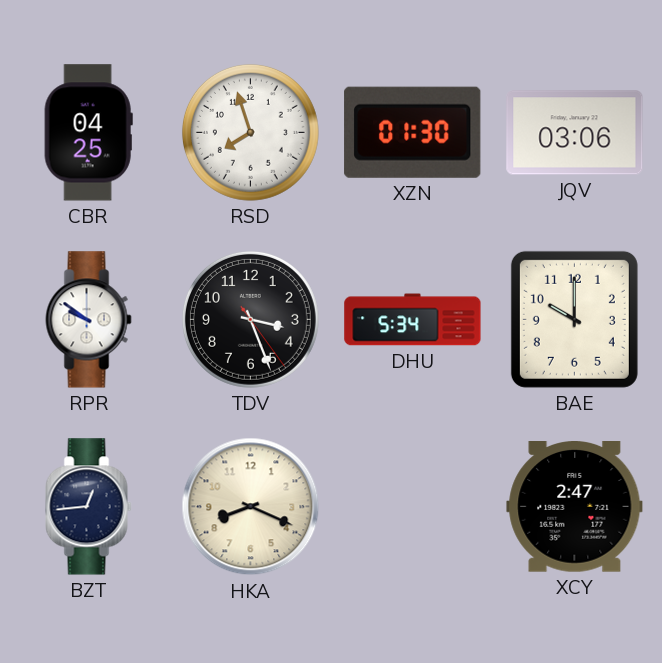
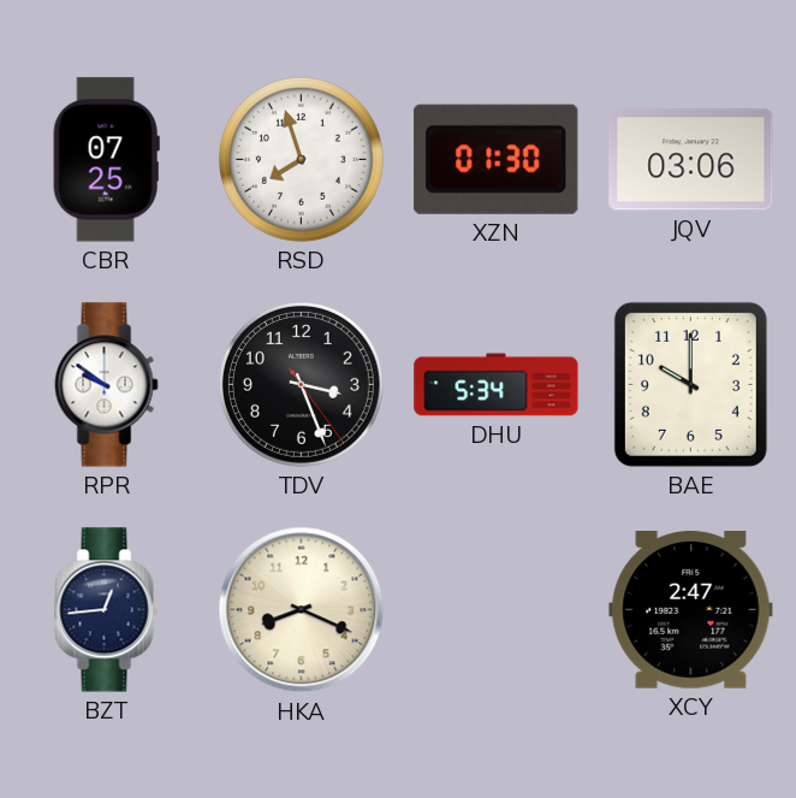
CBR: 04:25 -> 07:25 (106, 160)
